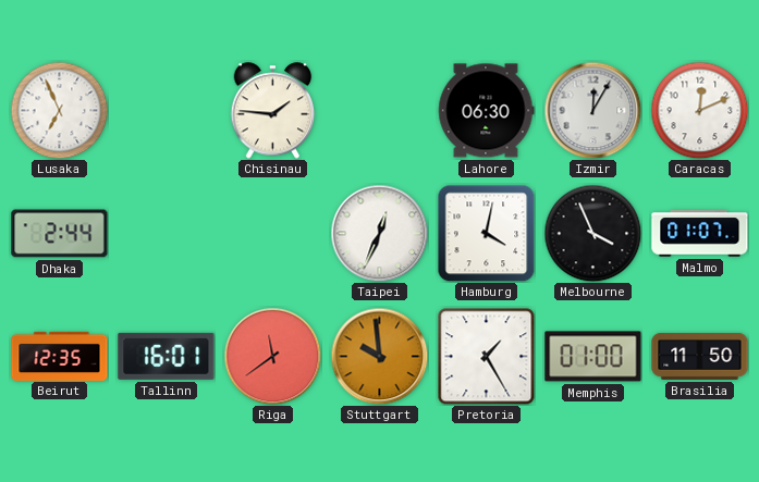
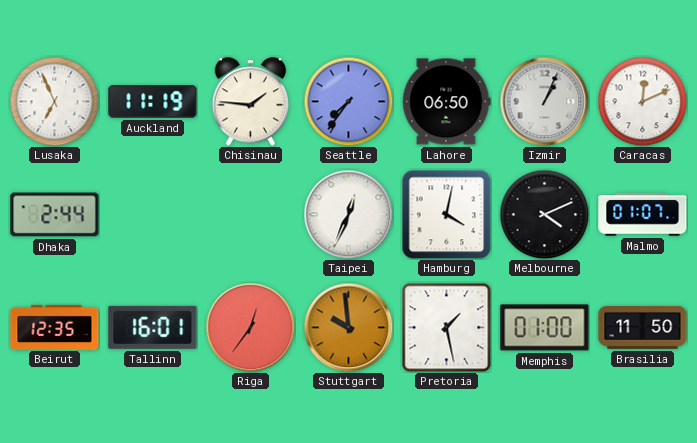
Auckland: none -> 11:19 (153, 102)
Seattle: none -> 7:36 (348, 101)
Lahore: 06:30 -> 06:50 (446, 102)
Izmir: 12:05 -> 1:04 (544, 101)
Melbourne: 3:56 -> 4:11 (544, 214)
Riga: 11:39 -> 12:36 (250, 327)
Pretoria: 1:25 -> 1:28 (446, 327)
